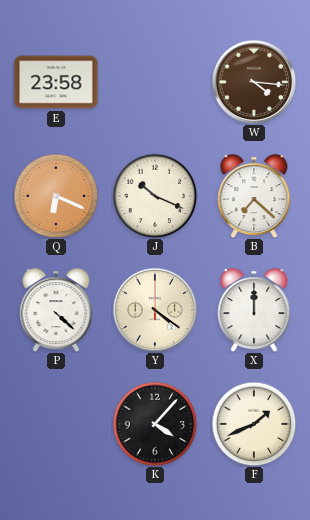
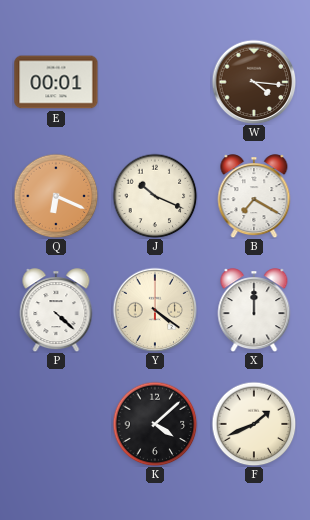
E: 23:58 -> 00:01 (56, 82)
B: 7:22 -> 7:20 (254, 196)
K: 4:07 -> 4:08 (155, 424)
